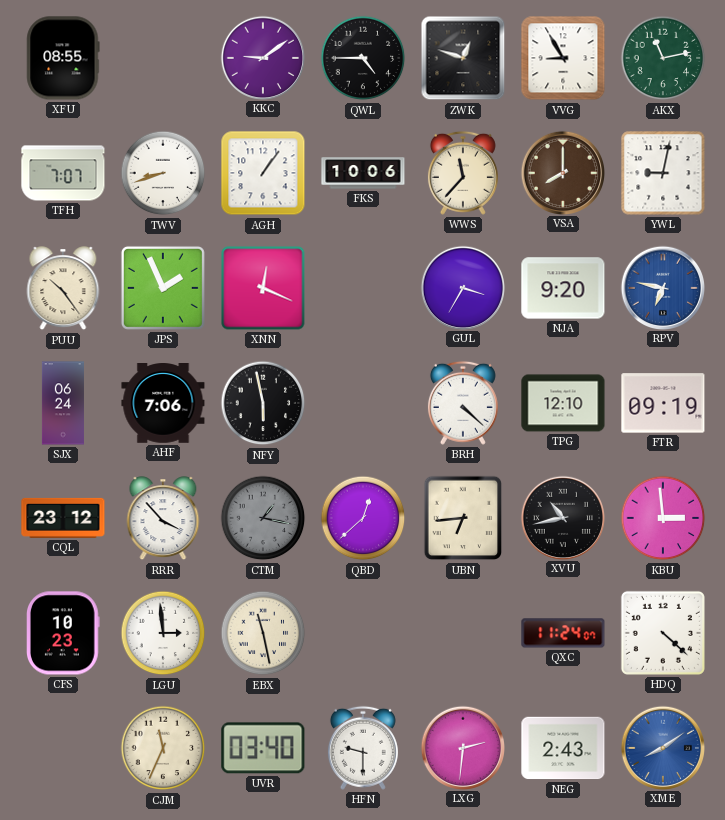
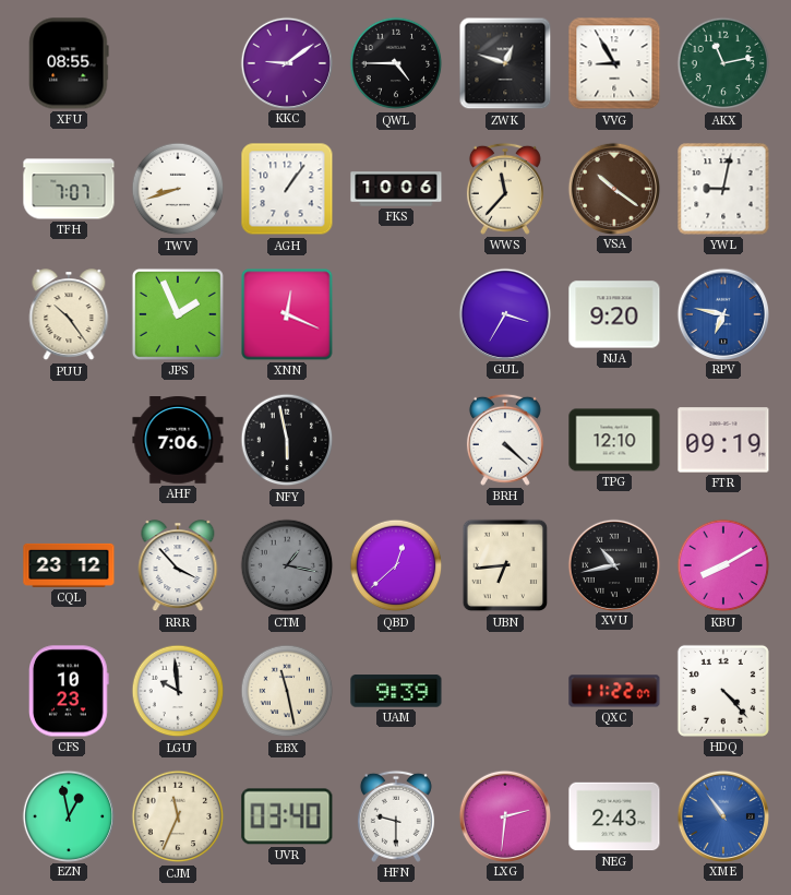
VSA: 8:00 -> 10:21 (613, 188)
SJX: 06:24 -> none (63, 403)
KBU: 2:59 -> 8:10 (723, 565)
LGU: 2:59 -> 9:59 (178, 691)
UAM: none -> 9:39 (396, 691)
QXC: 11:24 -> 11:22 (614, 691)
HDQ: 4:22 -> 4:23 (723, 691)
EZN: none -> 12:58 (68, 815)
XME: 8:09 -> 10:54 (722, 815)
